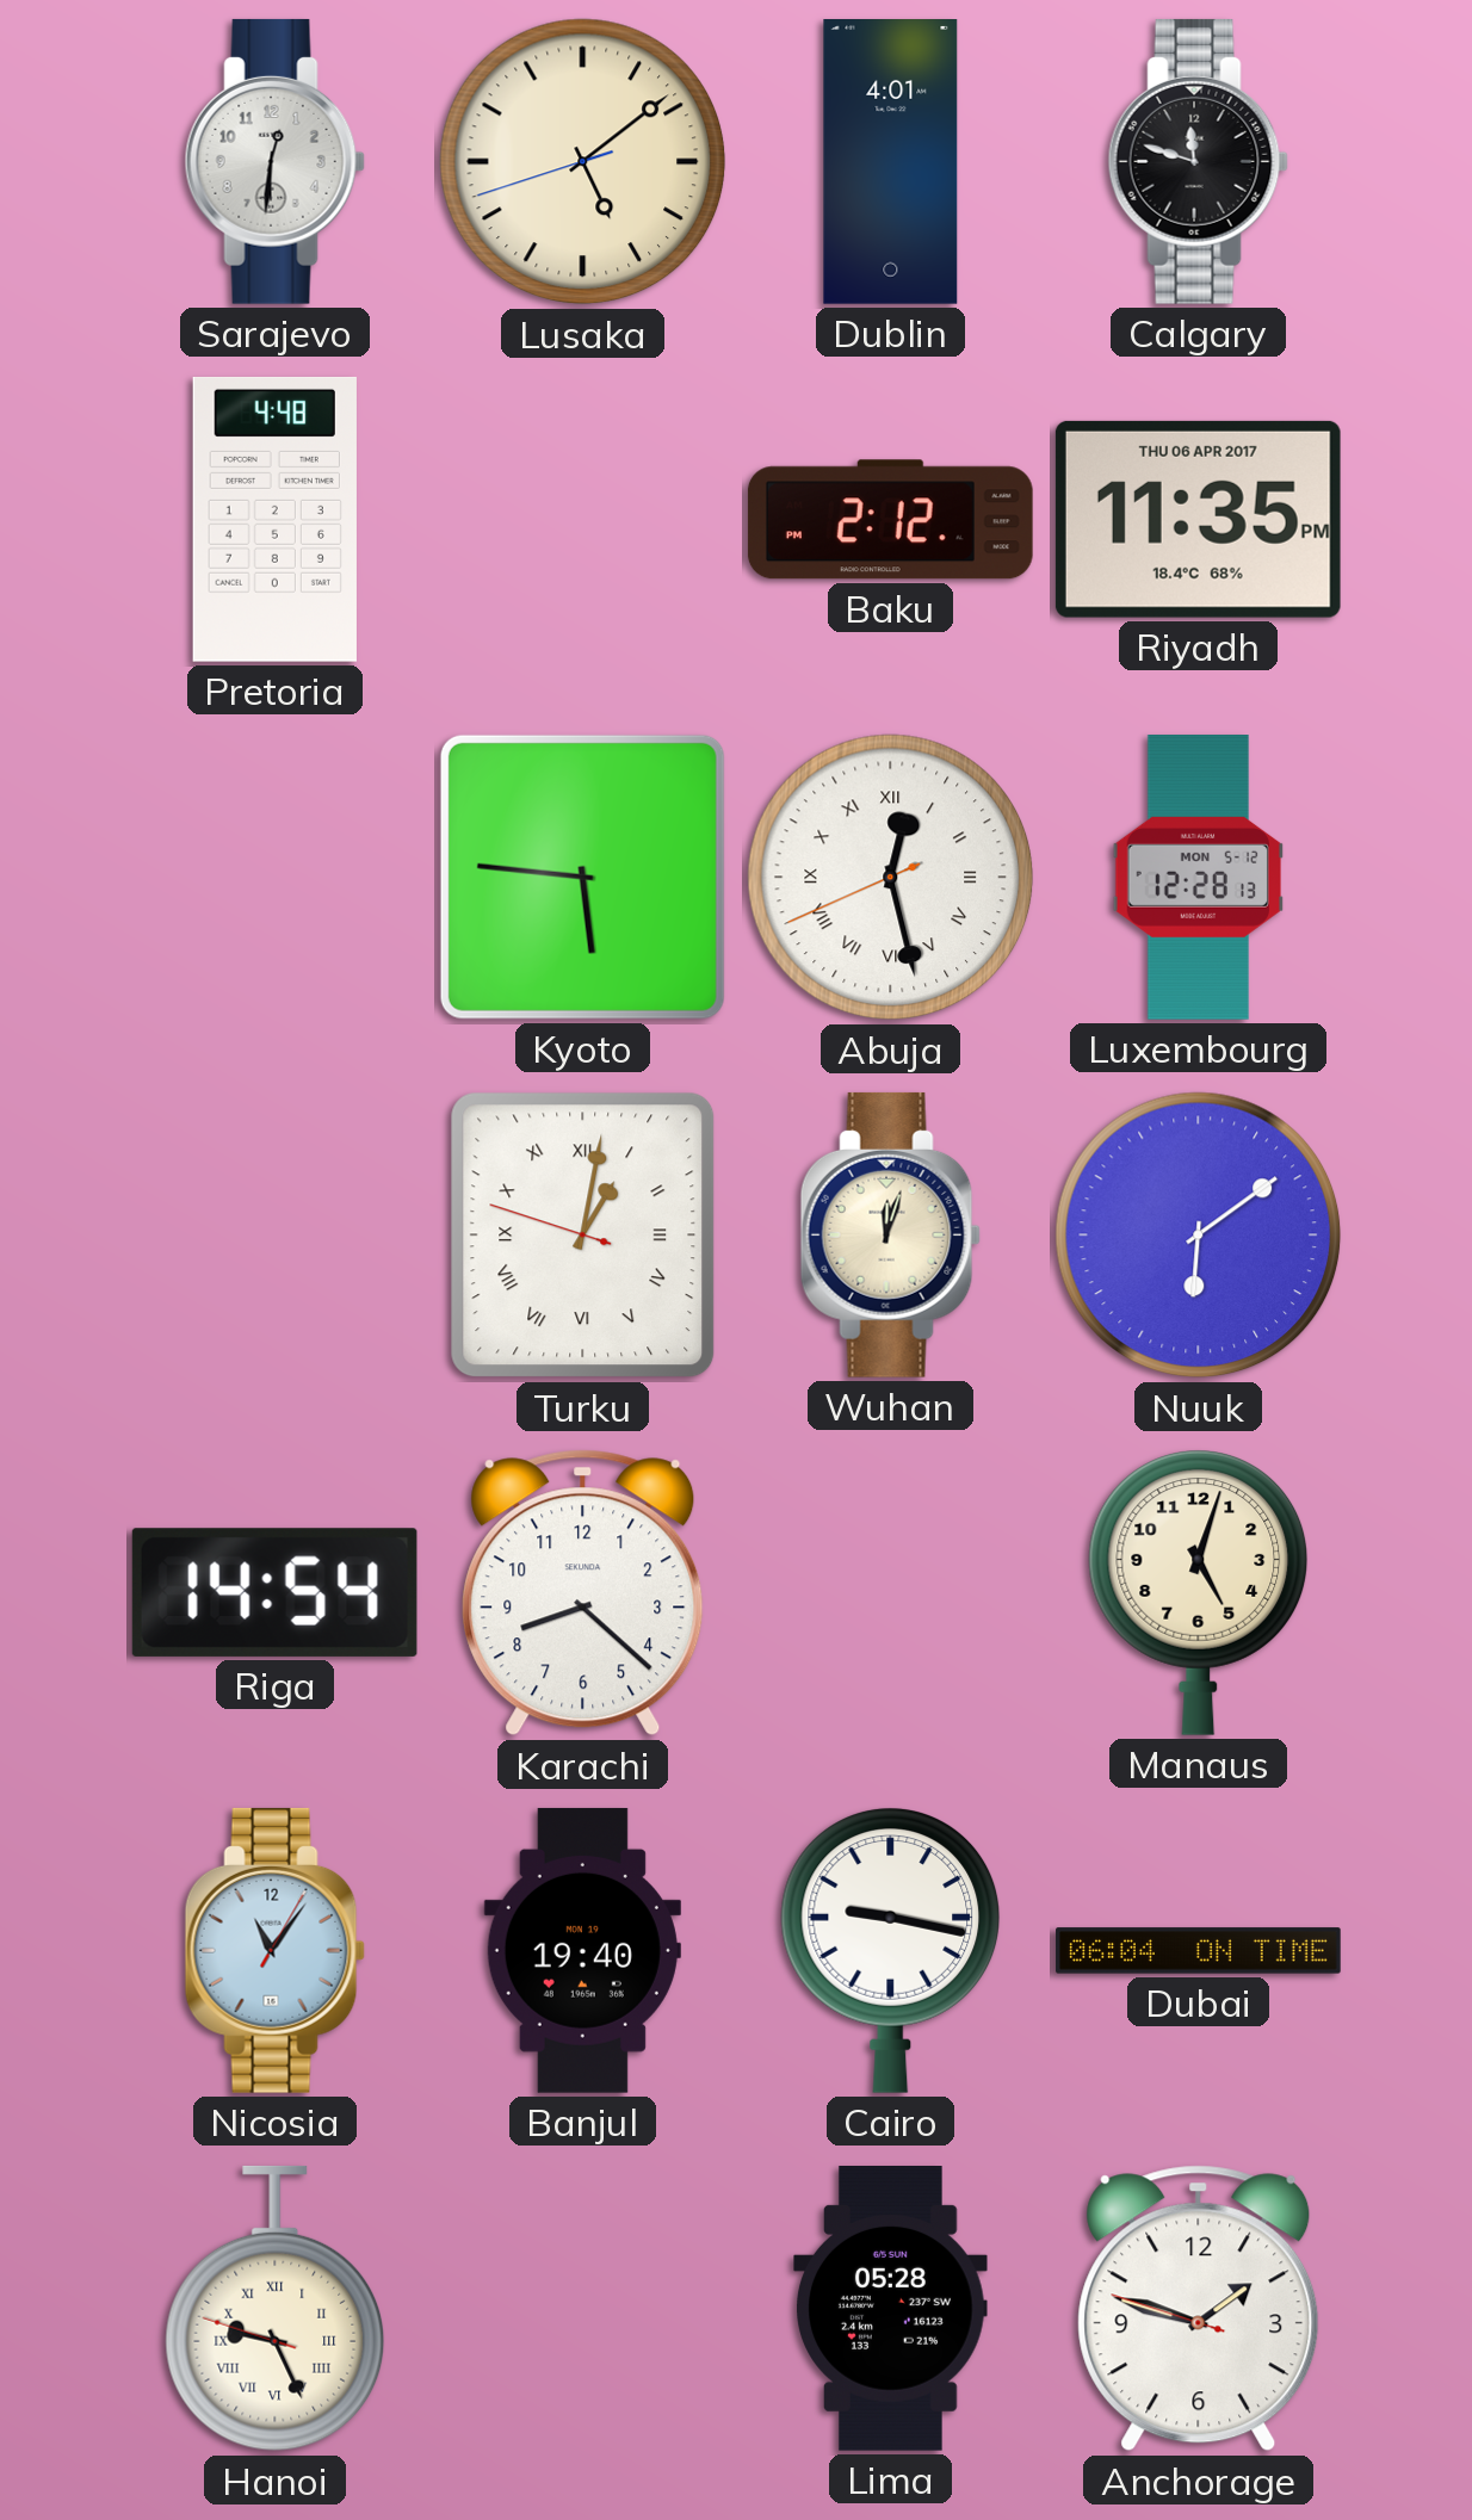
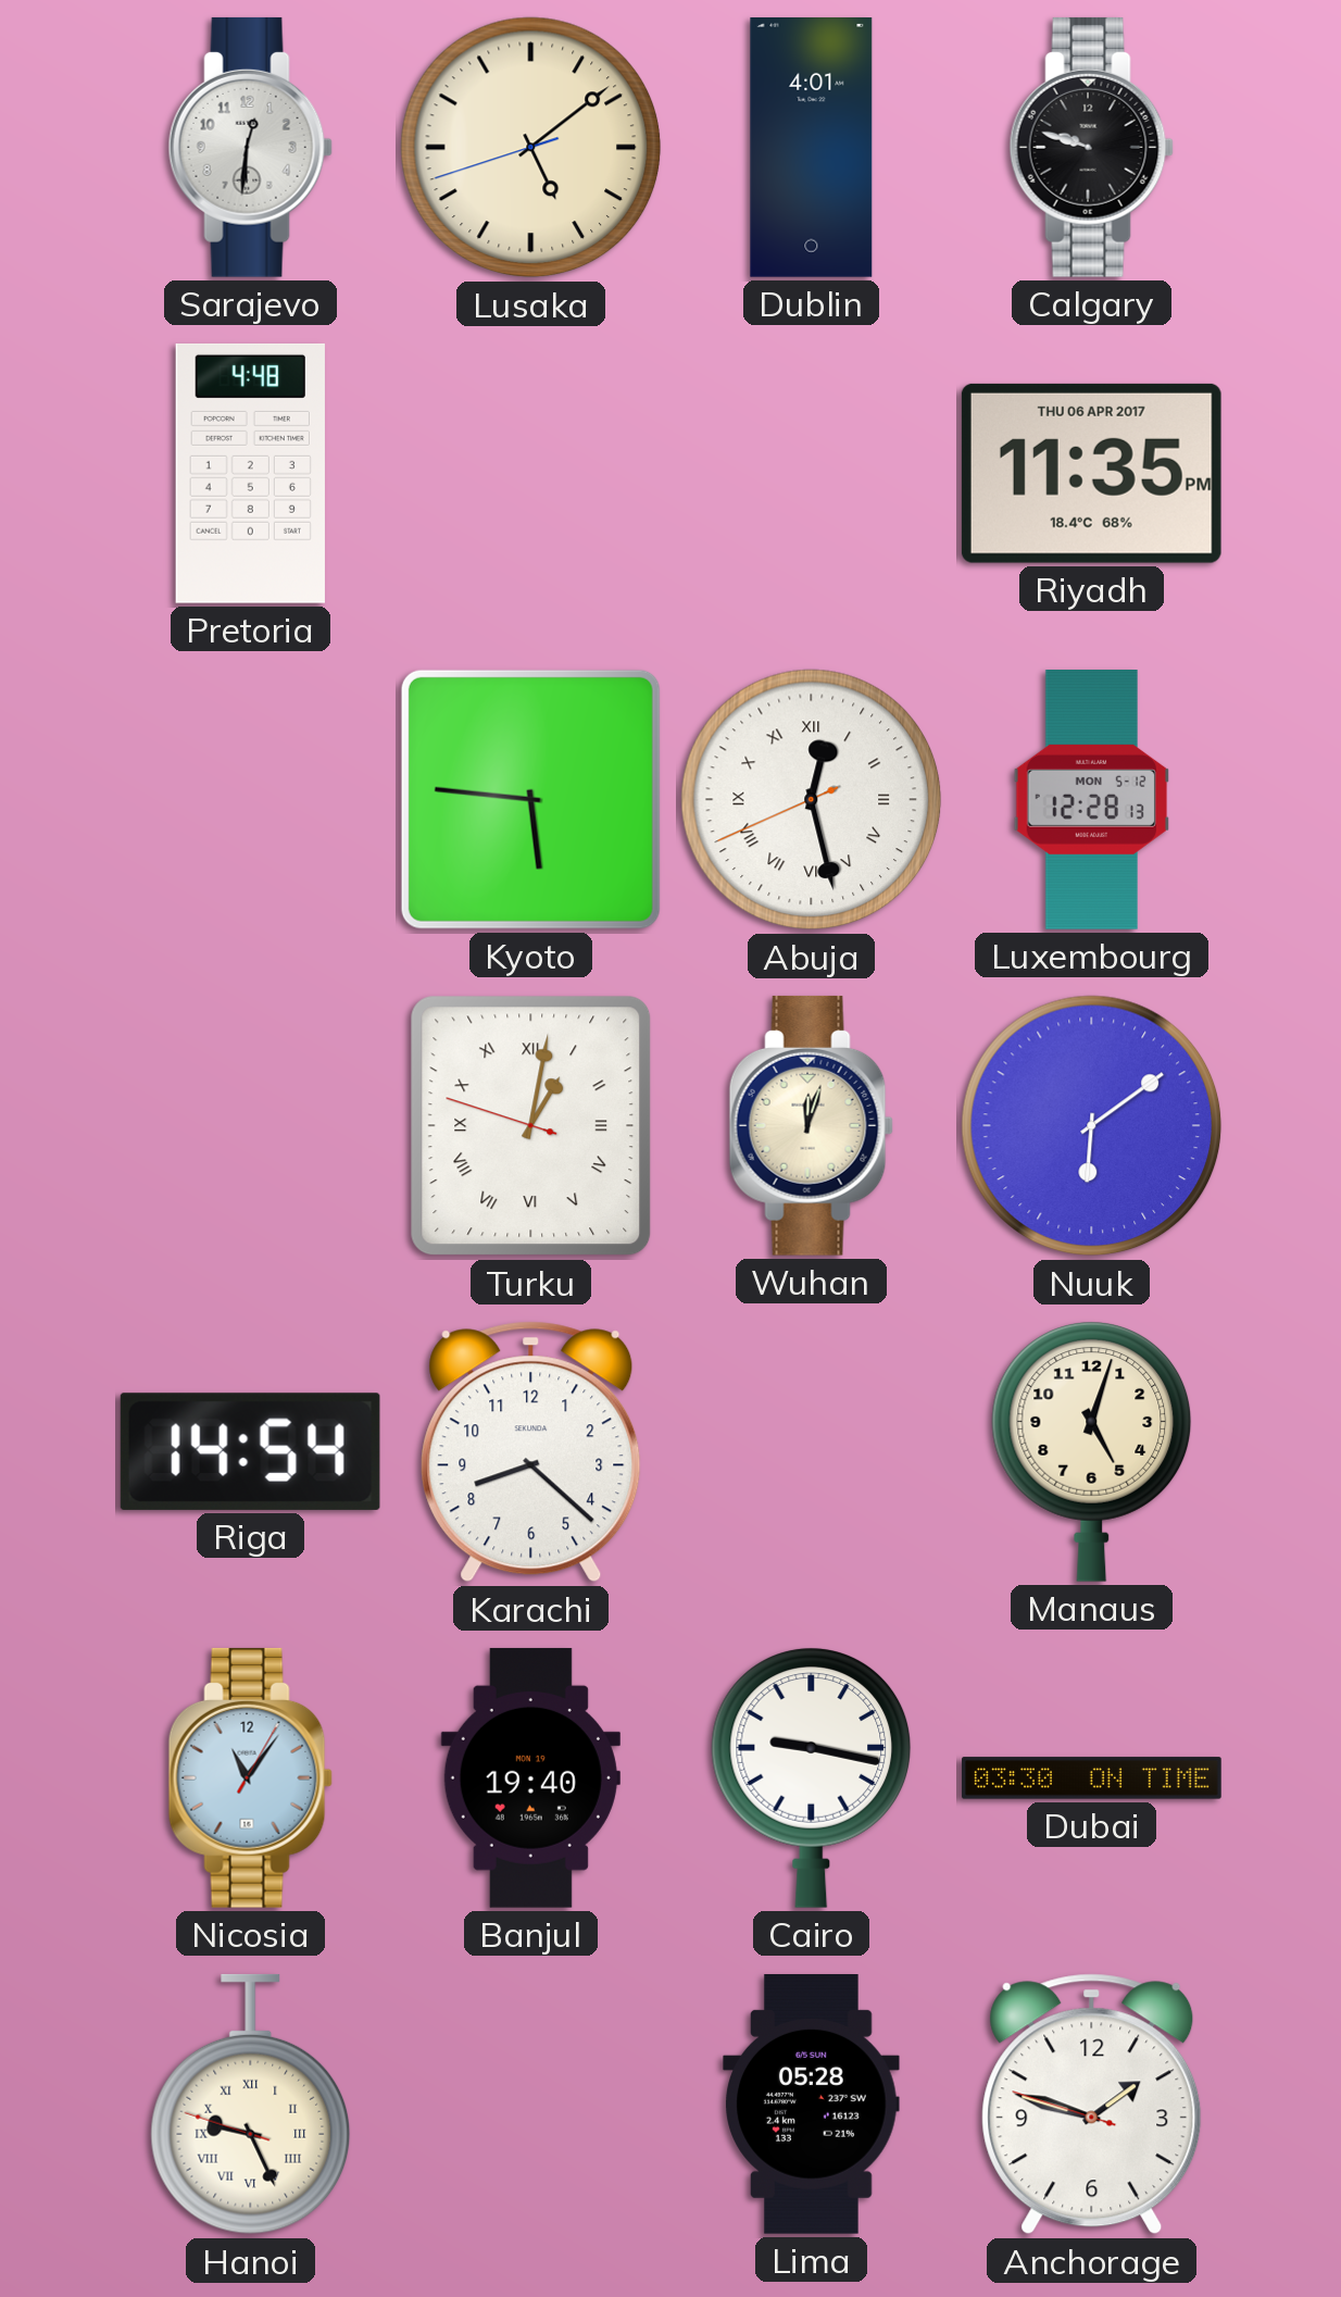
Calgary: 11:48 -> 9:48 (1091, 147)
Baku: 2:12 -> none (890, 520)
Dubai: 06:04 -> 03:30 (1092, 1778)
